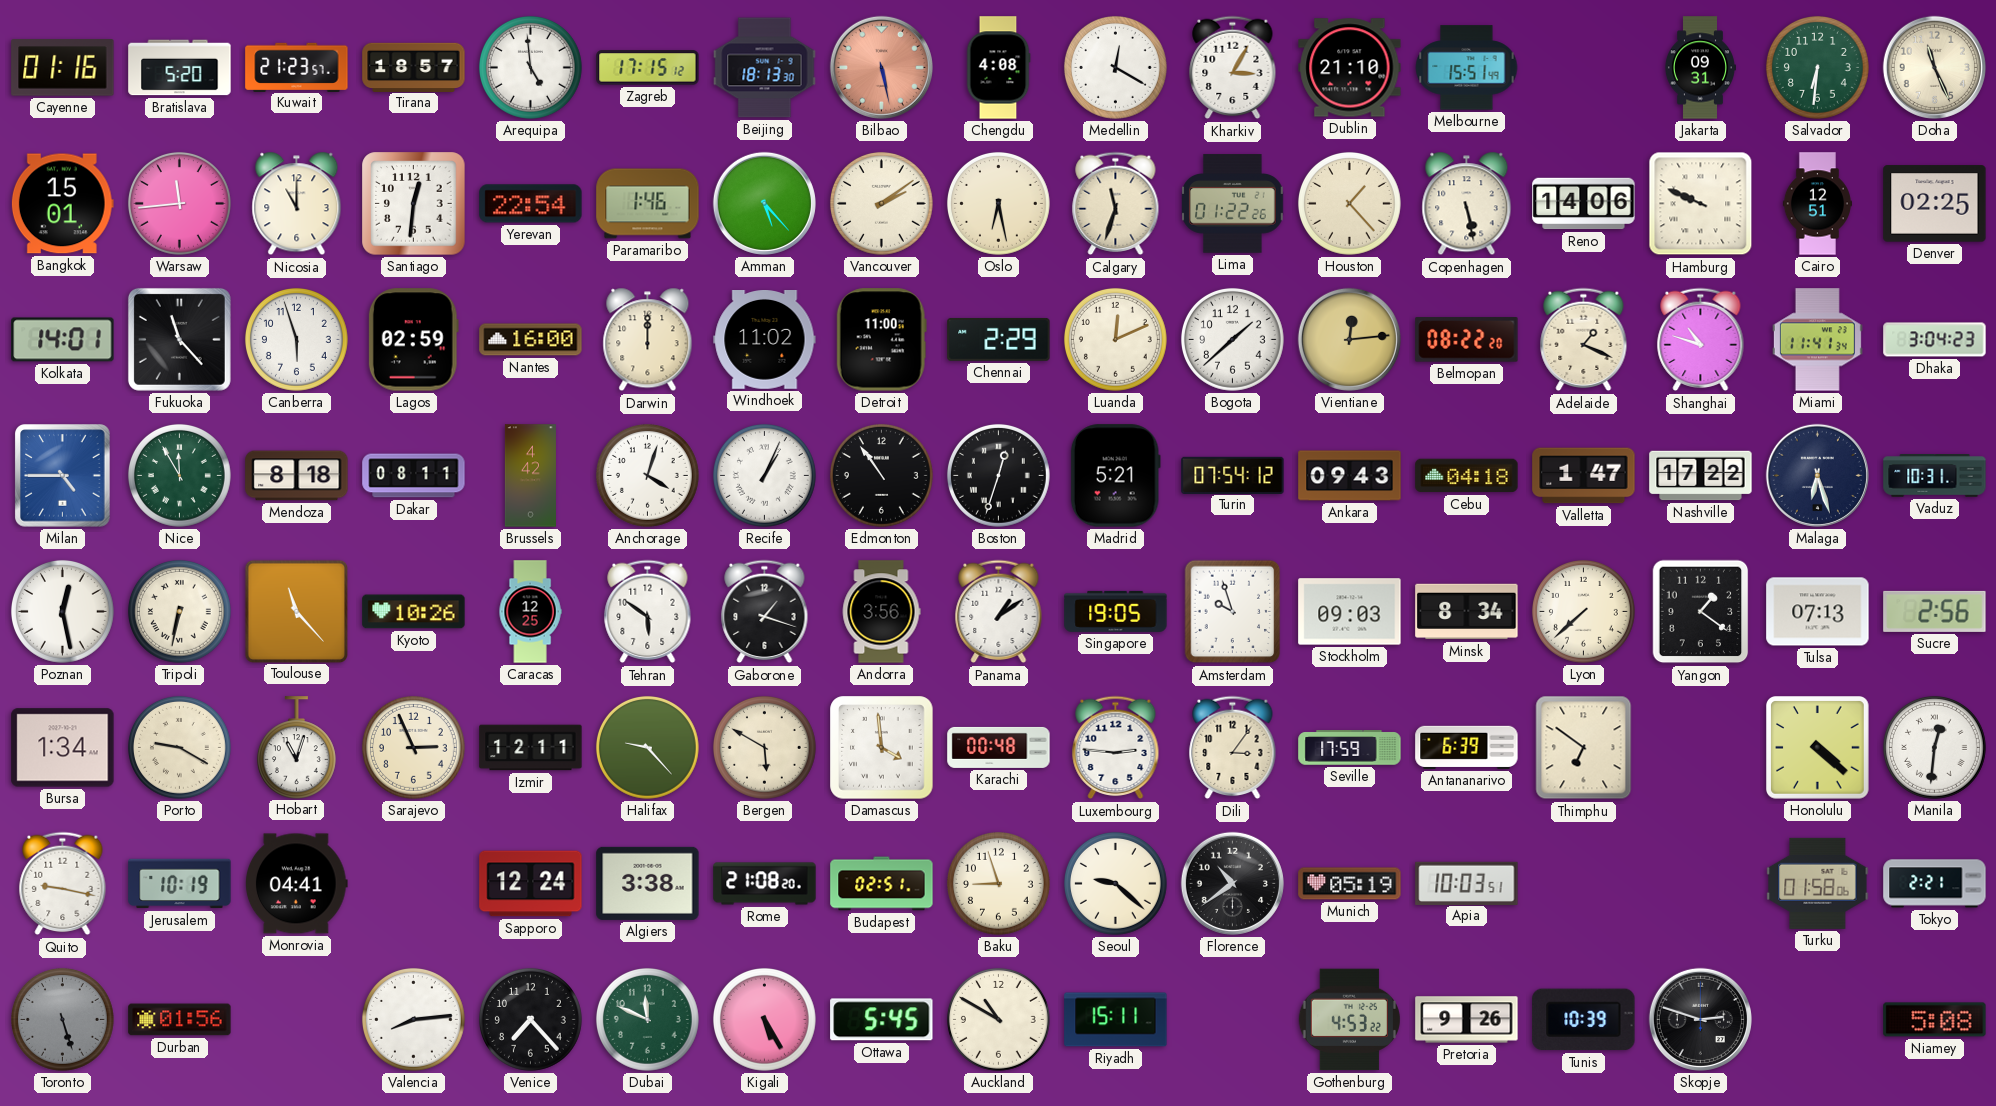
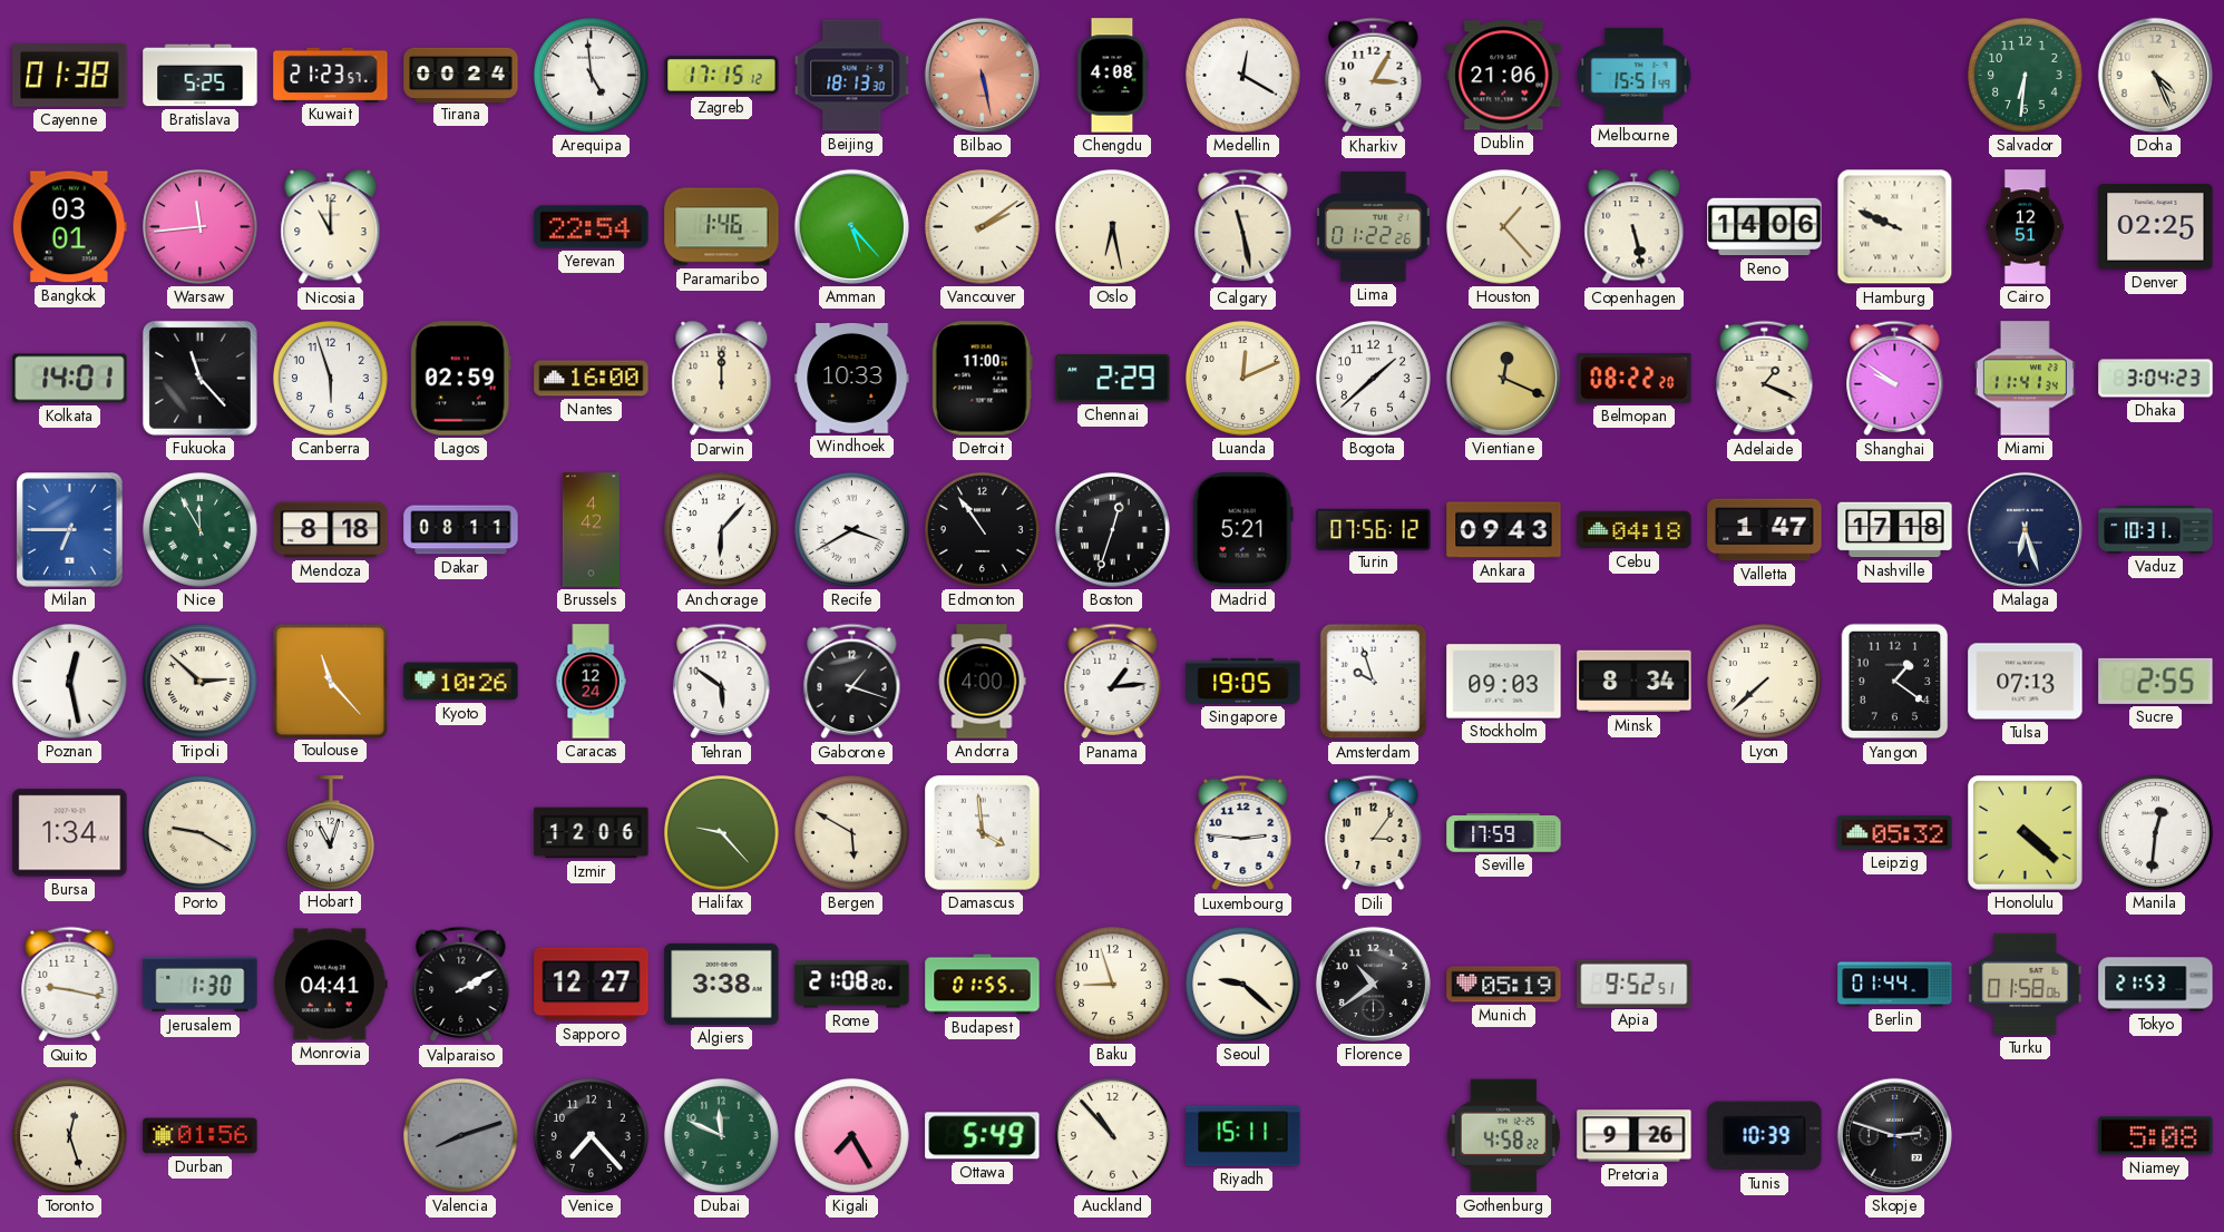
Cayenne: 01:16 -> 01:38 (70, 76)
Bratislava: 5:20 -> 5:25 (201, 76)
Tirana: 18:57 -> 00:24 (461, 75)
Dublin: 21:10 -> 21:06 (1504, 76)
Jakarta: 09:31 -> none (1700, 68)
Doha: 11:26 -> 4:26 (2155, 75)
Bangkok: 15:01 -> 03:01 (69, 227)
Santiago: 12:31 -> none (414, 204)
Calgary: 11:33 -> 11:28 (1243, 227)
Windhoek: 11:02 -> 10:33 (852, 379)
Vientiane: 12:14 -> 12:19 (1503, 378)
Shanghai: 10:48 -> 9:51 (1895, 379)
Milan: 4:45 -> 6:45 (70, 530)
Anchorage: 4:03 -> 6:07 (721, 529)
Recife: 1:04 -> 3:40 (851, 529)
Turin: 07:54 -> 07:56 (1374, 529)
Nashville: 17:22 -> 17:18 (1895, 530)
Tripoli: 6:32 -> 2:52 (199, 681)
Caracas: 12:25 -> 12:24 (591, 682)
Andorra: 3:56 -> 4:00 (982, 682)
Panama: 1:09 -> 1:14 (1113, 682)
Sucre: 2:56 -> 2:55 (2156, 681)
Sarajevo: 2:56 -> none (413, 747)
Izmir: 12:11 -> 12:06 (592, 833)
Karachi: 00:48 -> none (999, 747)
Antananarivo: 6:39 -> none (1467, 747)
Thimphu: 6:51 -> none (1584, 748)
Leipzig: none -> 05:32 (1895, 833)
Jerusalem: 10:19 -> 1:30 (201, 985)
Valparaiso: none -> 2:10 (461, 985)
Sapporo: 12:24 -> 12:27 (592, 985)
Budapest: 02:51 -> 01:55 (983, 985)
Apia: 10:03 -> 9:52 (1635, 984)
Berlin: none -> 01:44 (1895, 985)
Tokyo: 2:21 -> 21:53 (2156, 985)
Toronto: 5:27 -> 12:27 (69, 1135)
Toronto dial: grey -> cream (69, 1135)
Valencia: 8:14 -> 8:12 (460, 1135)
Valencia dial: white -> grey (460, 1135)
Kigali: 5:25 -> 7:25 (851, 1135)
Ottawa: 5:45 -> 5:49 (983, 1136)
Auckland: 10:50 -> 10:53 (1112, 1135)
Gothenburg: 4:53 -> 4:58 (1503, 1136)
